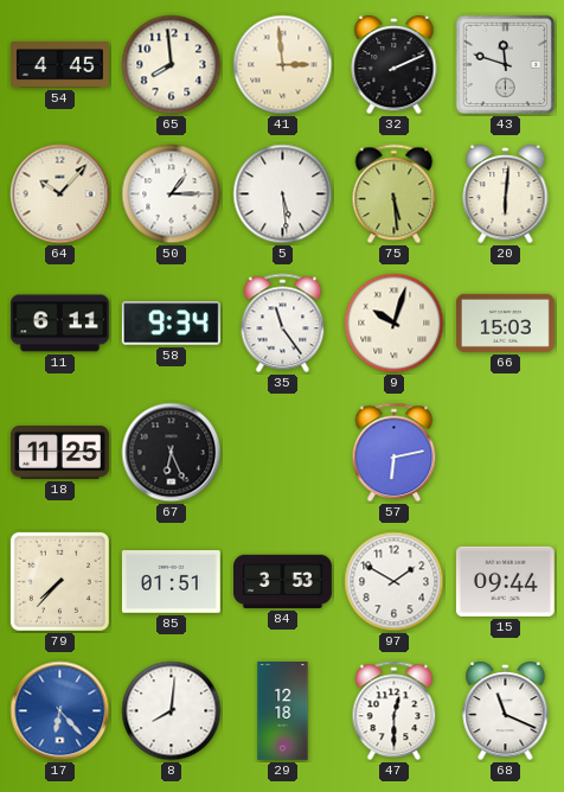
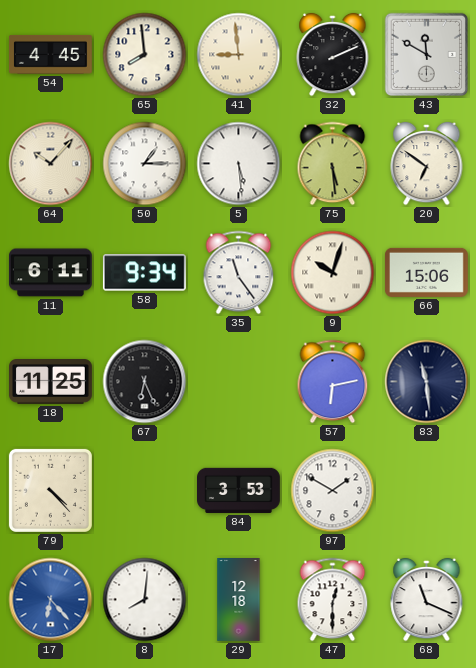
41: 2:59 -> 8:59 (239, 55)
43: 11:48 -> 11:50 (427, 55)
20: 6:01 -> 6:51 (427, 164)
66: 15:03 -> 15:06 (427, 272)
83: none -> 11:29 (427, 382)
79: 7:37 -> 4:23 (50, 490)
85: 01:51 -> none (171, 582)
15: 09:44 -> none (505, 581)
